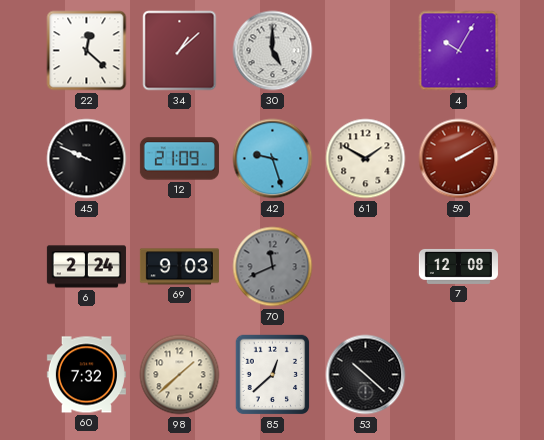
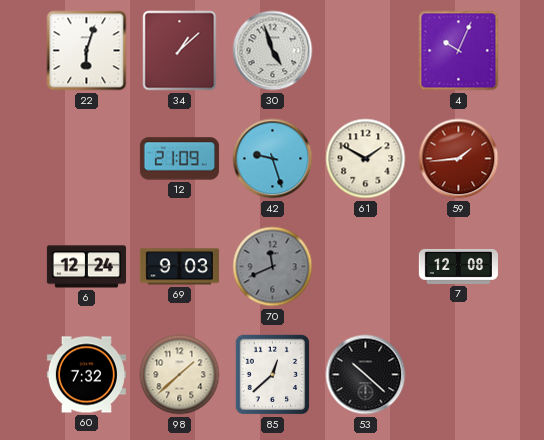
22: 12:22 -> 6:03 (87, 51)
30: 5:00 -> 4:57 (273, 51)
4: 10:05 -> 10:04 (459, 51)
45: 9:49 -> none (87, 159)
59: 2:10 -> 1:44 (459, 159)
6: 2:24 -> 12:24 (86, 267)
